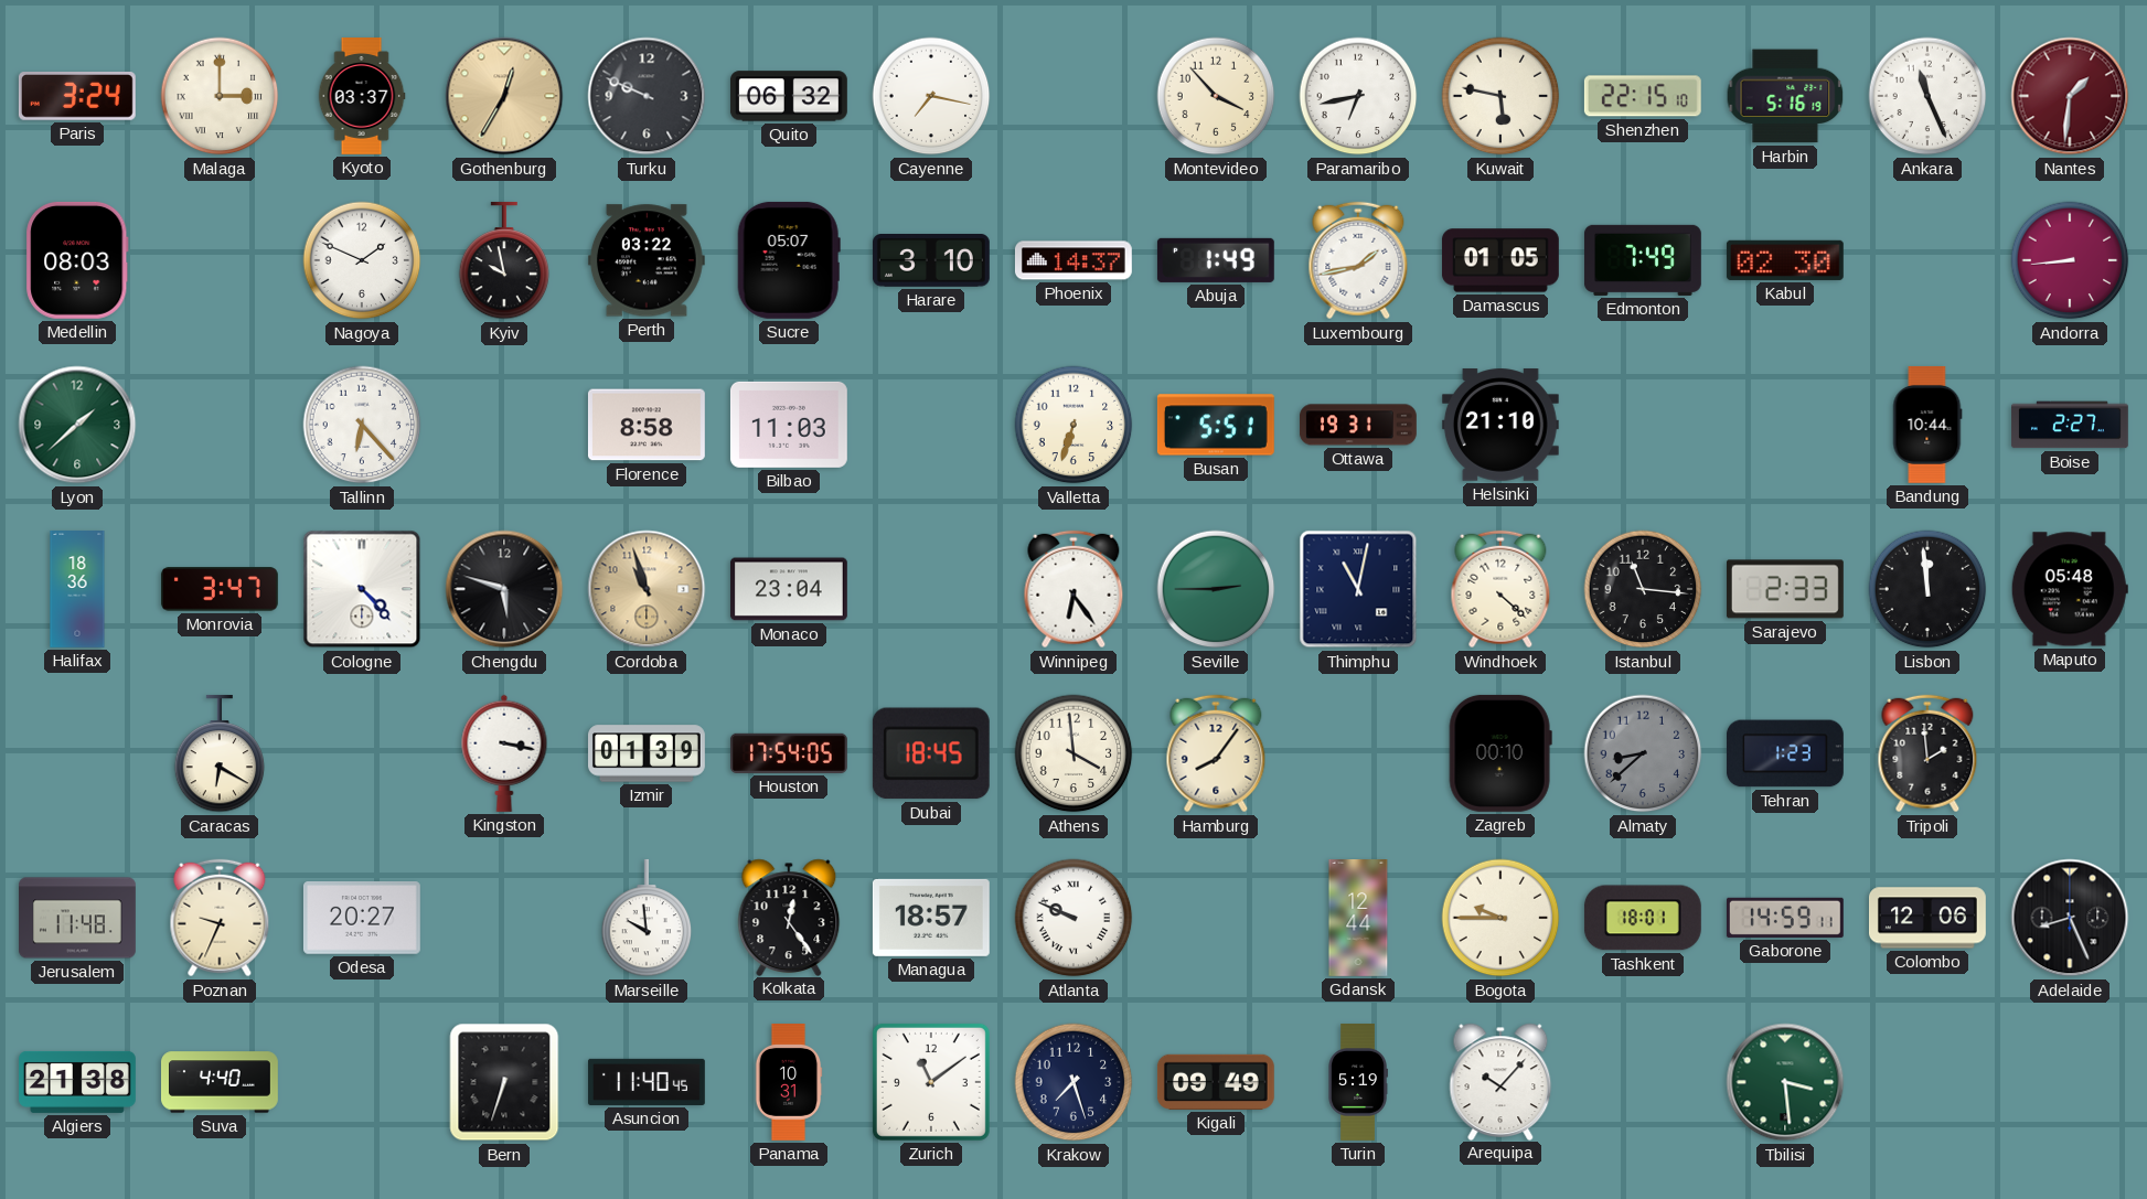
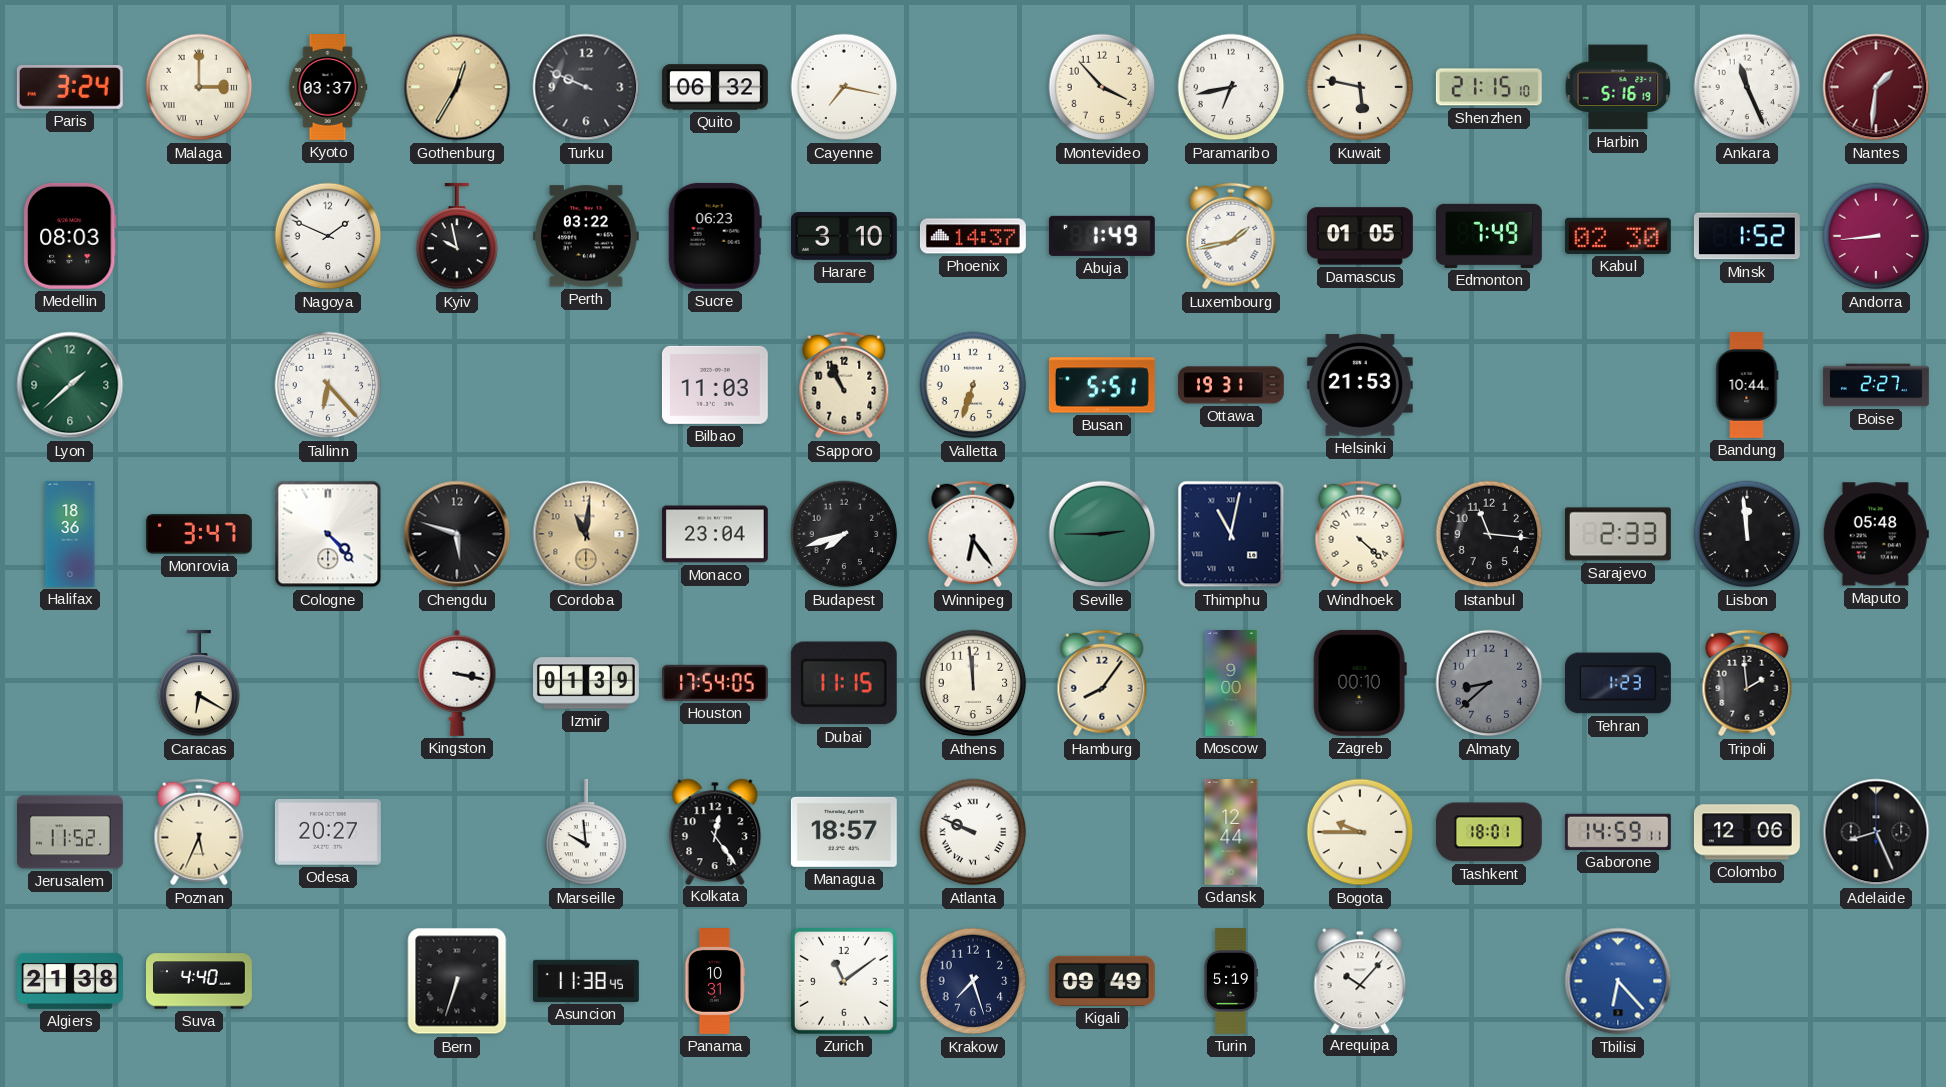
Shenzhen: 22:15 -> 21:15 (1489, 87)
Sucre: 05:07 -> 06:23 (715, 236)
Minsk: none -> 1:52 (1747, 236)
Florence: 8:58 -> none (647, 425)
Sapporo: none -> 10:56 (844, 385)
Helsinki: 21:10 -> 21:53 (1360, 385)
Cordoba: 10:57 -> 11:01 (586, 534)
Budapest: none -> 7:42 (844, 534)
Dubai: 18:45 -> 11:15 (844, 683)
Athens: 3:59 -> 11:59 (973, 683)
Moscow: none -> 9:00 (1231, 684)
Jerusalem: 11:48 -> 11:52 (71, 832)
Poznan: 9:34 -> 5:34 (199, 832)
Asuncion: 11:40 -> 11:38 (587, 981)
Tbilisi: 3:29 -> 6:23 (1618, 981)
Tbilisi dial: green -> blue (1618, 981)
